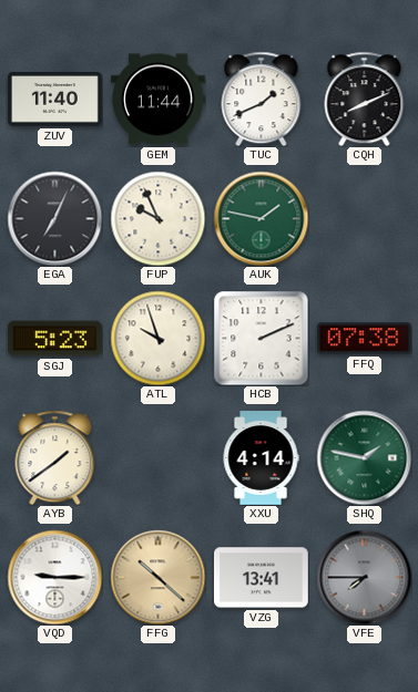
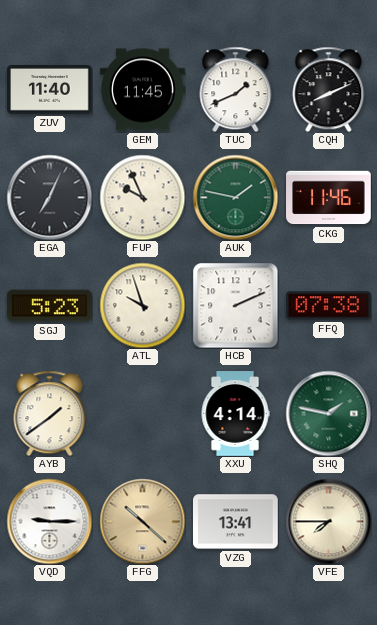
GEM: 11:44 -> 11:45 (143, 90)
CKG: none -> 11:46 (329, 198)
VFE dial: grey -> cream (328, 521)
